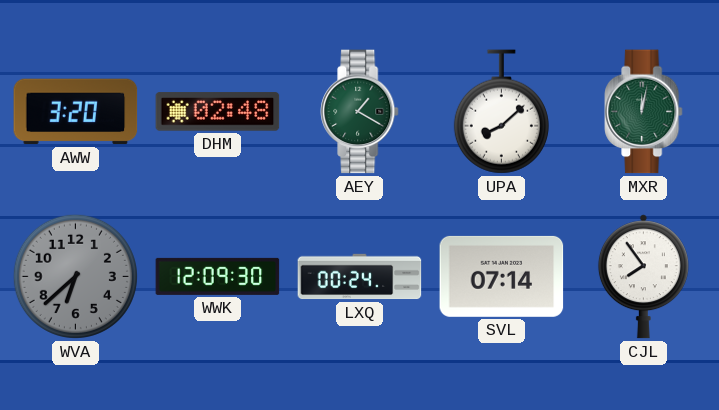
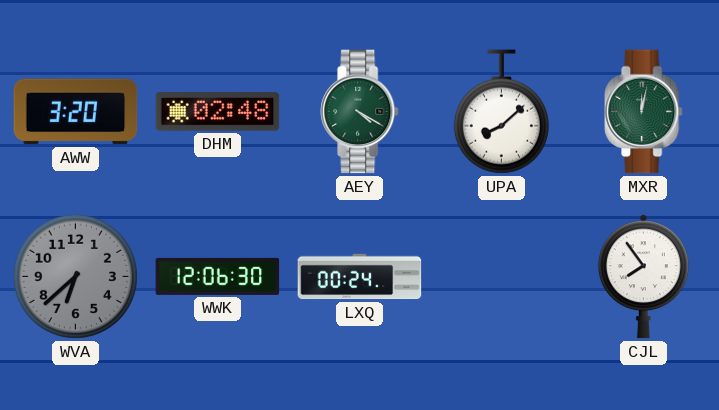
AEY: 1:20 -> 4:20 (360, 112)
WWK: 12:09 -> 12:06 (218, 276)
SVL: 07:14 -> none (502, 276)
